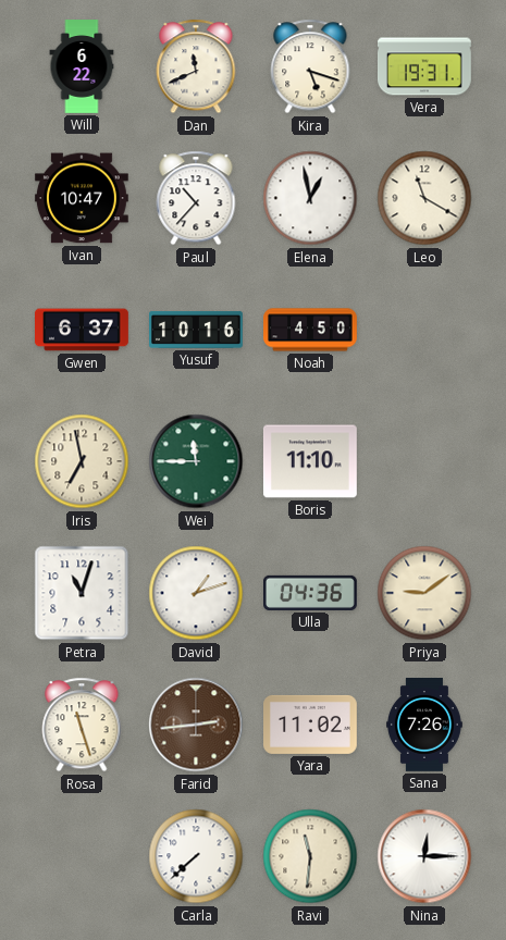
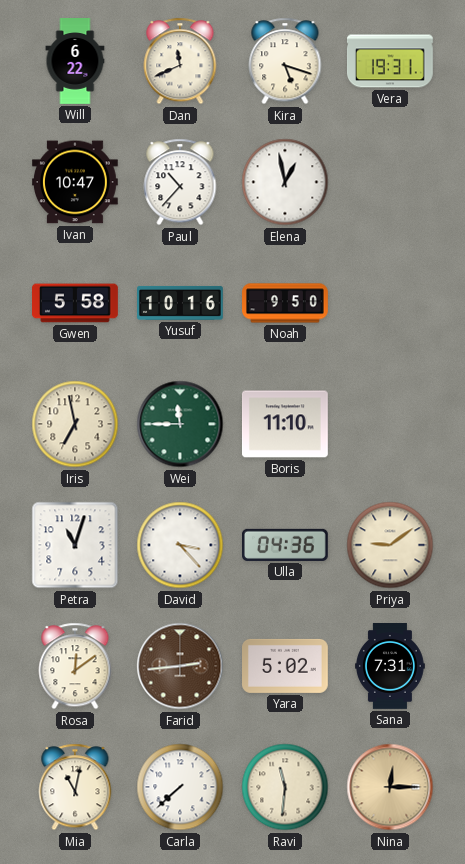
Leo: 11:20 -> none (424, 198)
Gwen: 6:37 -> 5:58 (76, 303)
Noah: 4:50 -> 9:50 (285, 303)
David: 1:12 -> 3:23 (180, 545)
Rosa: 11:27 -> 12:09 (75, 666)
Yara: 11:02 -> 5:02 (286, 666)
Sana: 7:26 -> 7:31 (390, 667)
Mia: none -> 11:02 (75, 787)
Nina dial: white -> champagne (390, 787)
